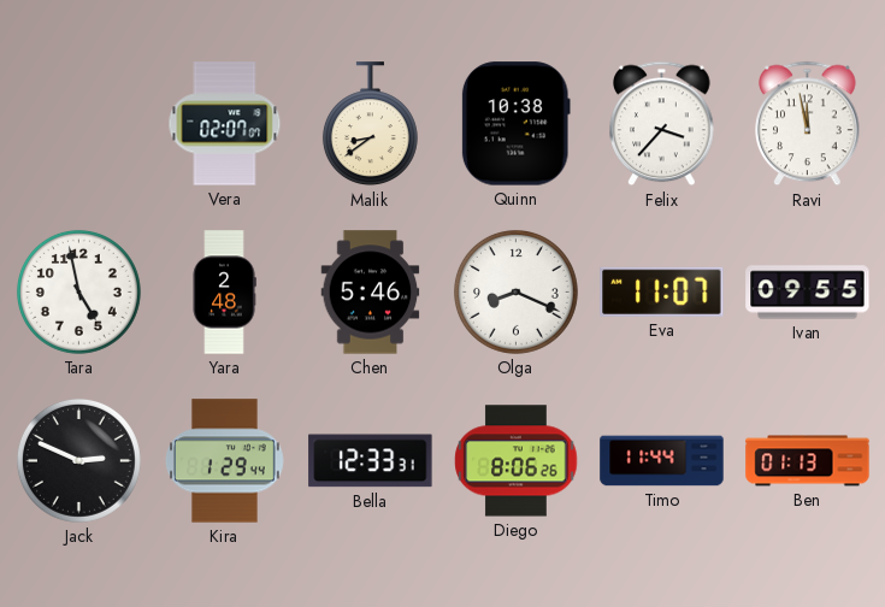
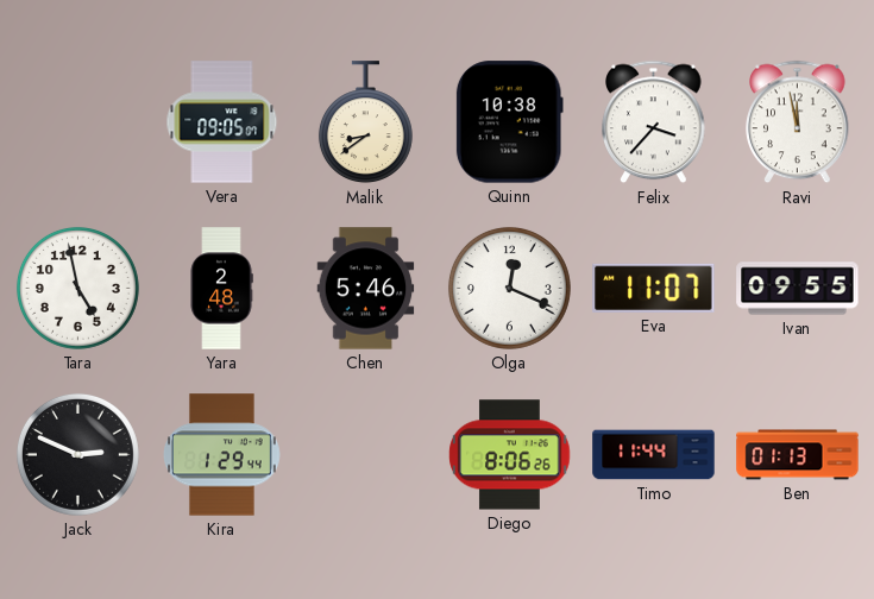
Vera: 02:07 -> 09:05 (222, 122)
Olga: 8:19 -> 12:19 (509, 288)
Bella: 12:33 -> none (371, 461)
